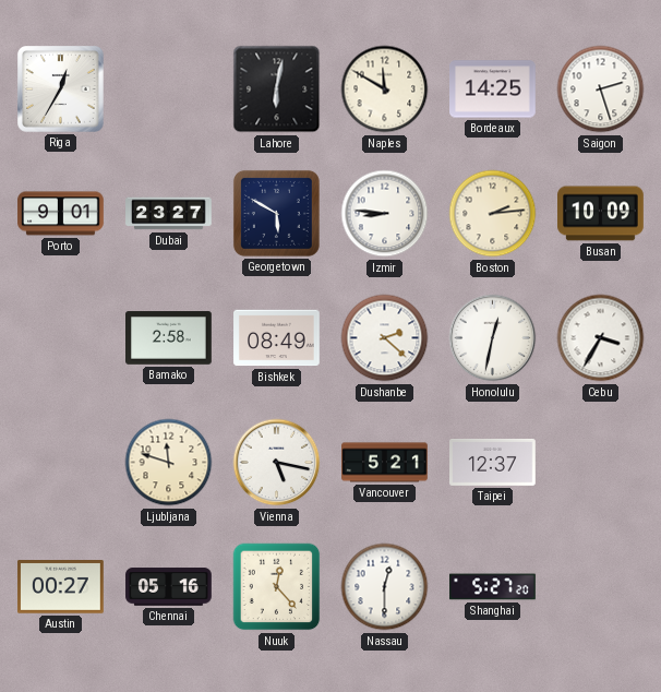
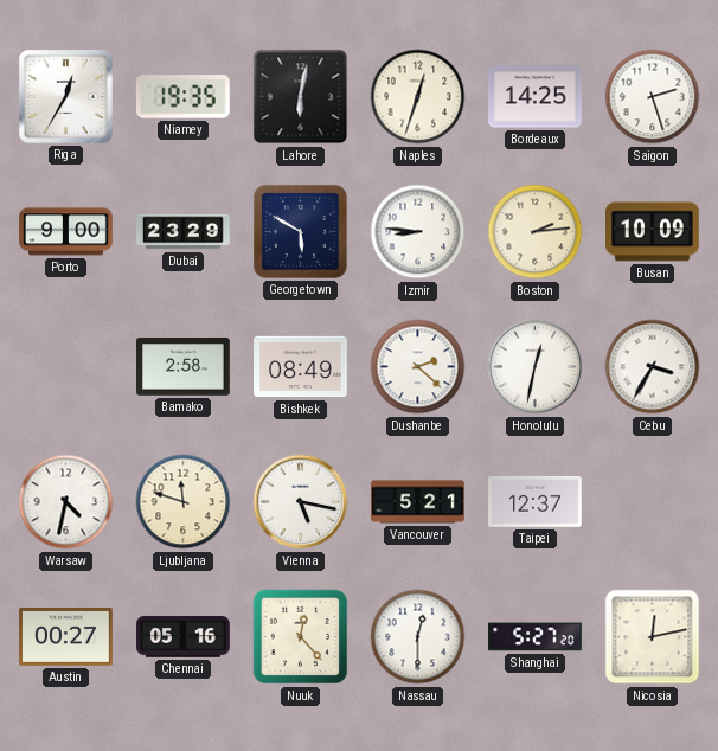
Niamey: none -> 19:35 (182, 97)
Naples: 11:50 -> 12:33 (418, 97)
Porto: 9:01 -> 9:00 (66, 232)
Dubai: 23:27 -> 23:29 (184, 232)
Warsaw: none -> 4:32 (66, 502)
Nicosia: none -> 12:13 (653, 637)
